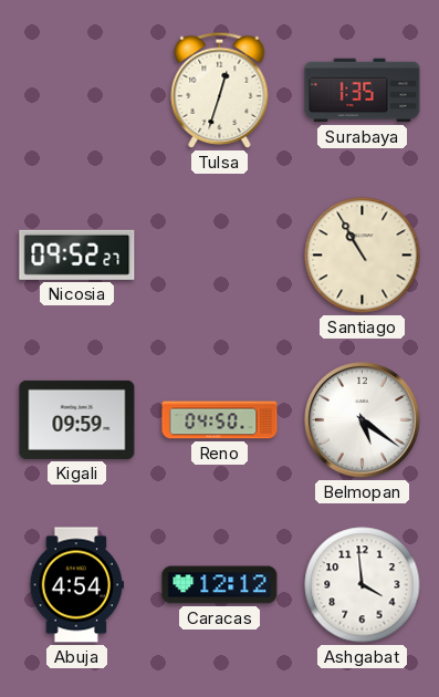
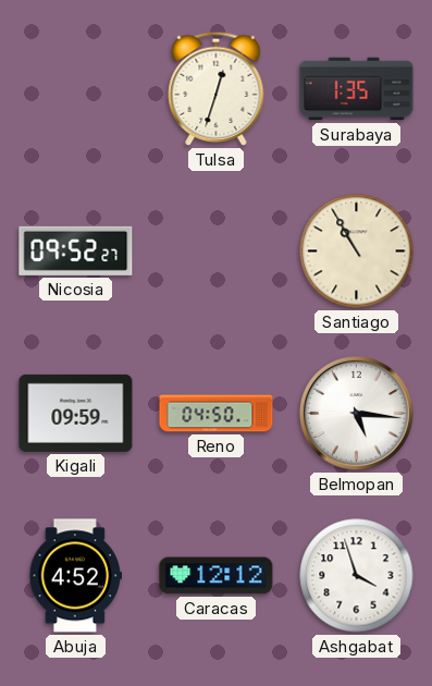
Belmopan: 5:21 -> 5:16 (356, 413)
Abuja: 4:54 -> 4:52 (76, 576)
Ashgabat: 3:59 -> 3:57 (357, 576)
